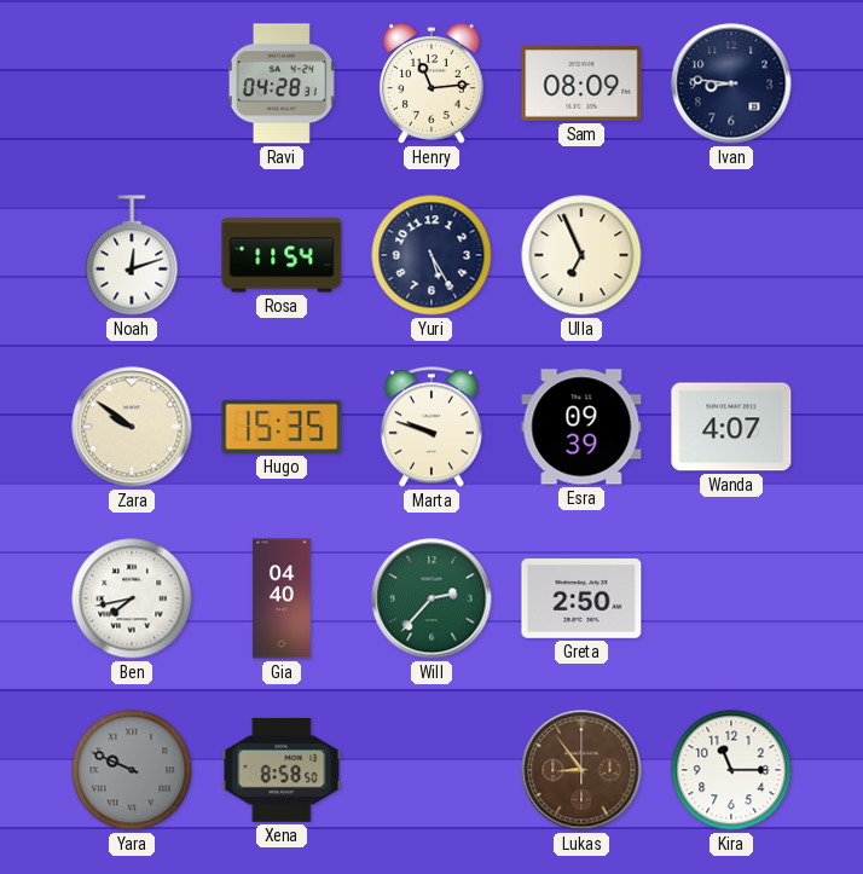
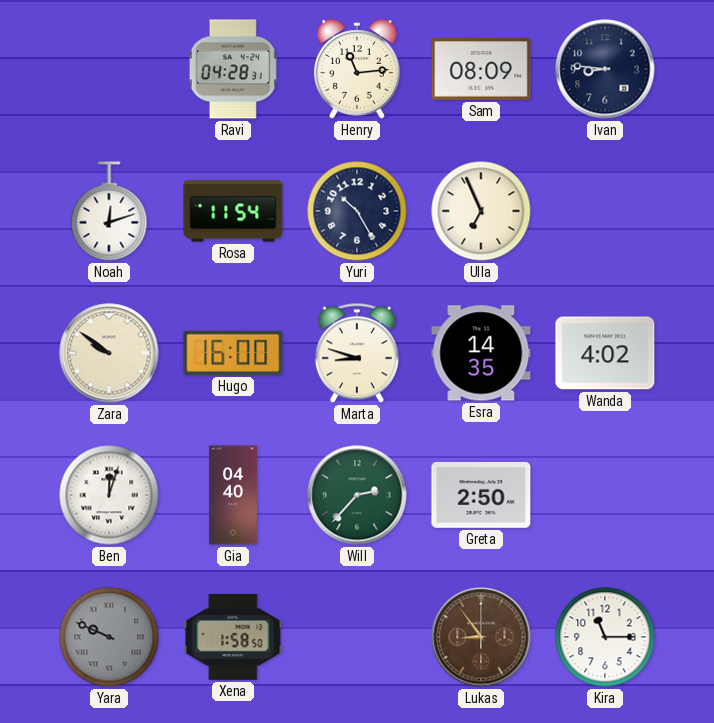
Yuri: 5:25 -> 10:25 (357, 211)
Hugo: 15:35 -> 16:00 (233, 353)
Marta: 9:48 -> 8:48 (357, 353)
Esra: 09:39 -> 14:35 (481, 353)
Wanda: 4:07 -> 4:02 (605, 353)
Ben: 7:43 -> 12:03 (109, 495)
Xena: 8:58 -> 1:58 (233, 637)
